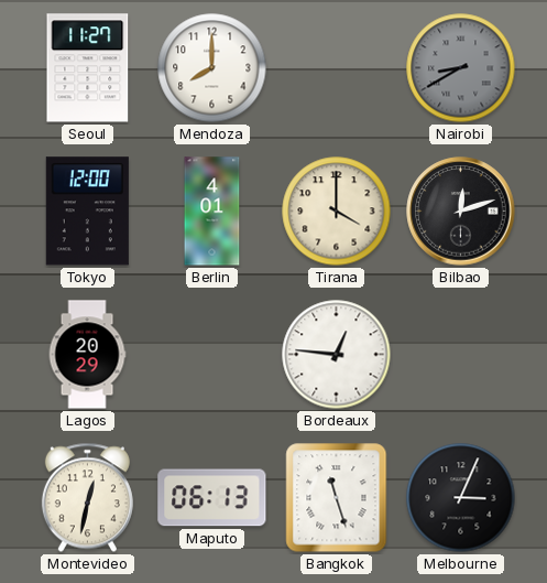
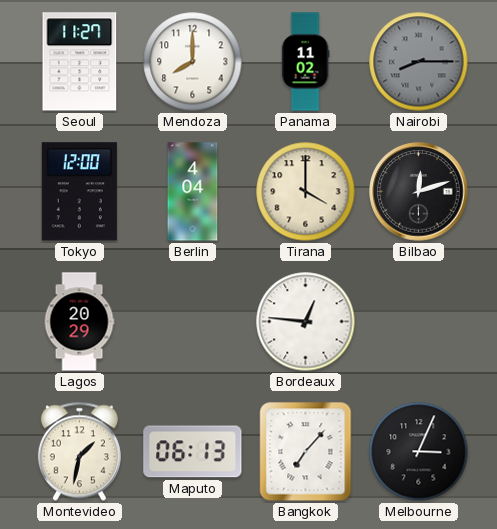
Panama: none -> 11:02 (305, 62)
Nairobi: 8:40 -> 8:15 (419, 62)
Berlin: 4:01 -> 4:04 (193, 192)
Montevideo: 12:32 -> 1:32 (79, 452)
Bangkok: 11:27 -> 7:07 (306, 452)
